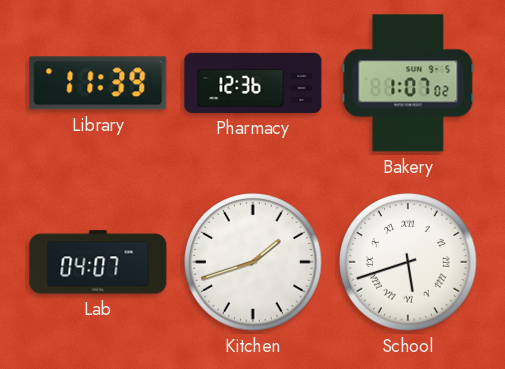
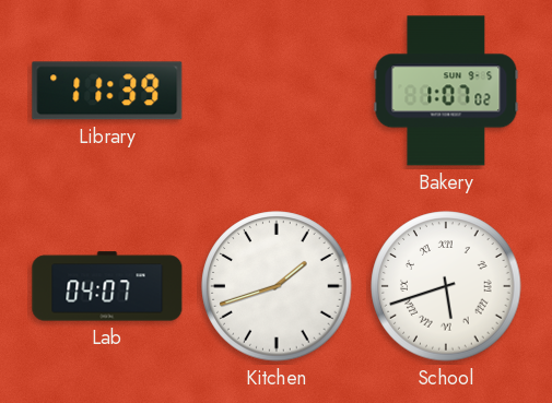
Pharmacy: 12:36 -> none (253, 83)
